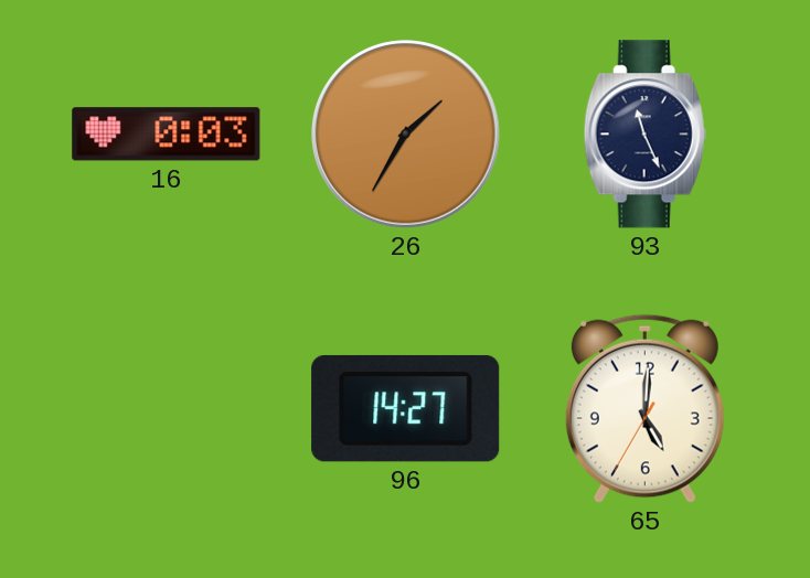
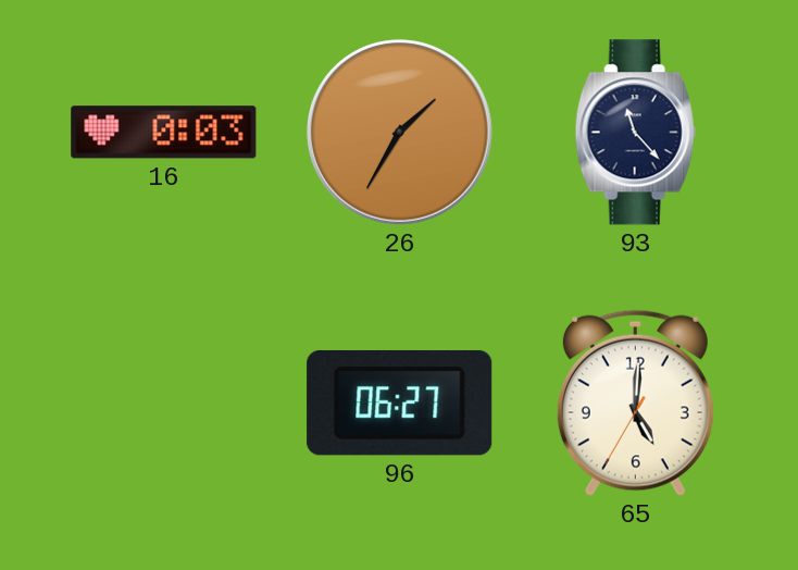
93: 11:26 -> 11:23 (635, 133)
96: 14:27 -> 06:27 (400, 402)
